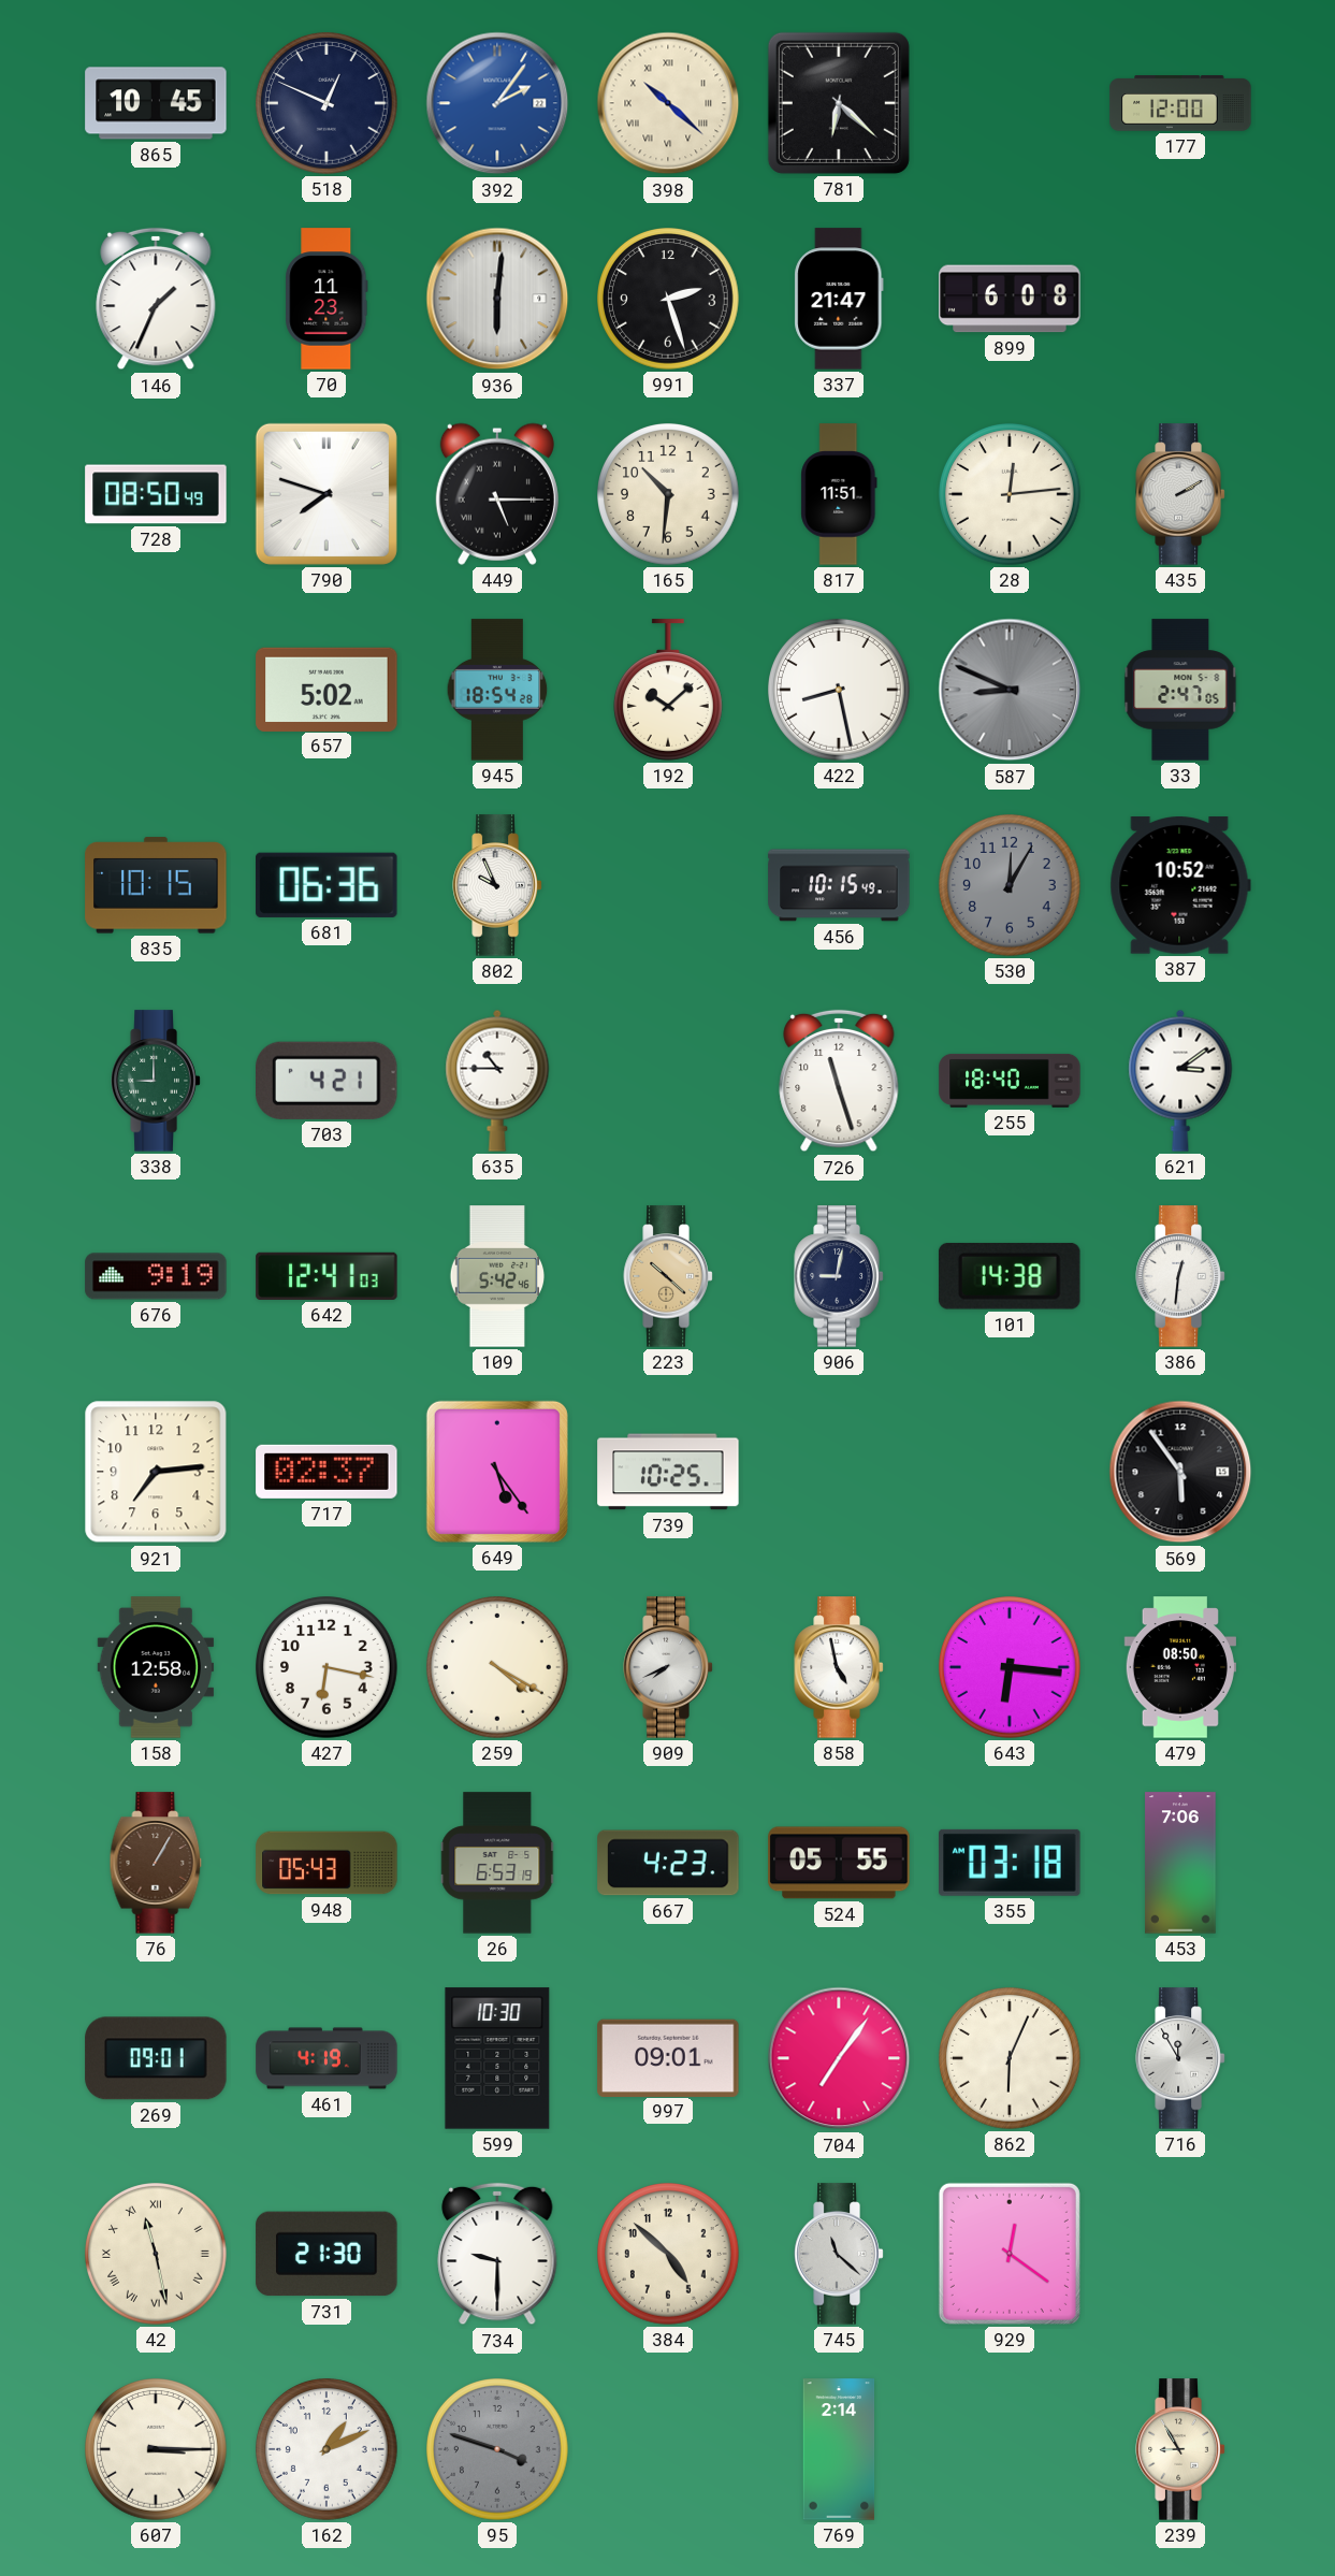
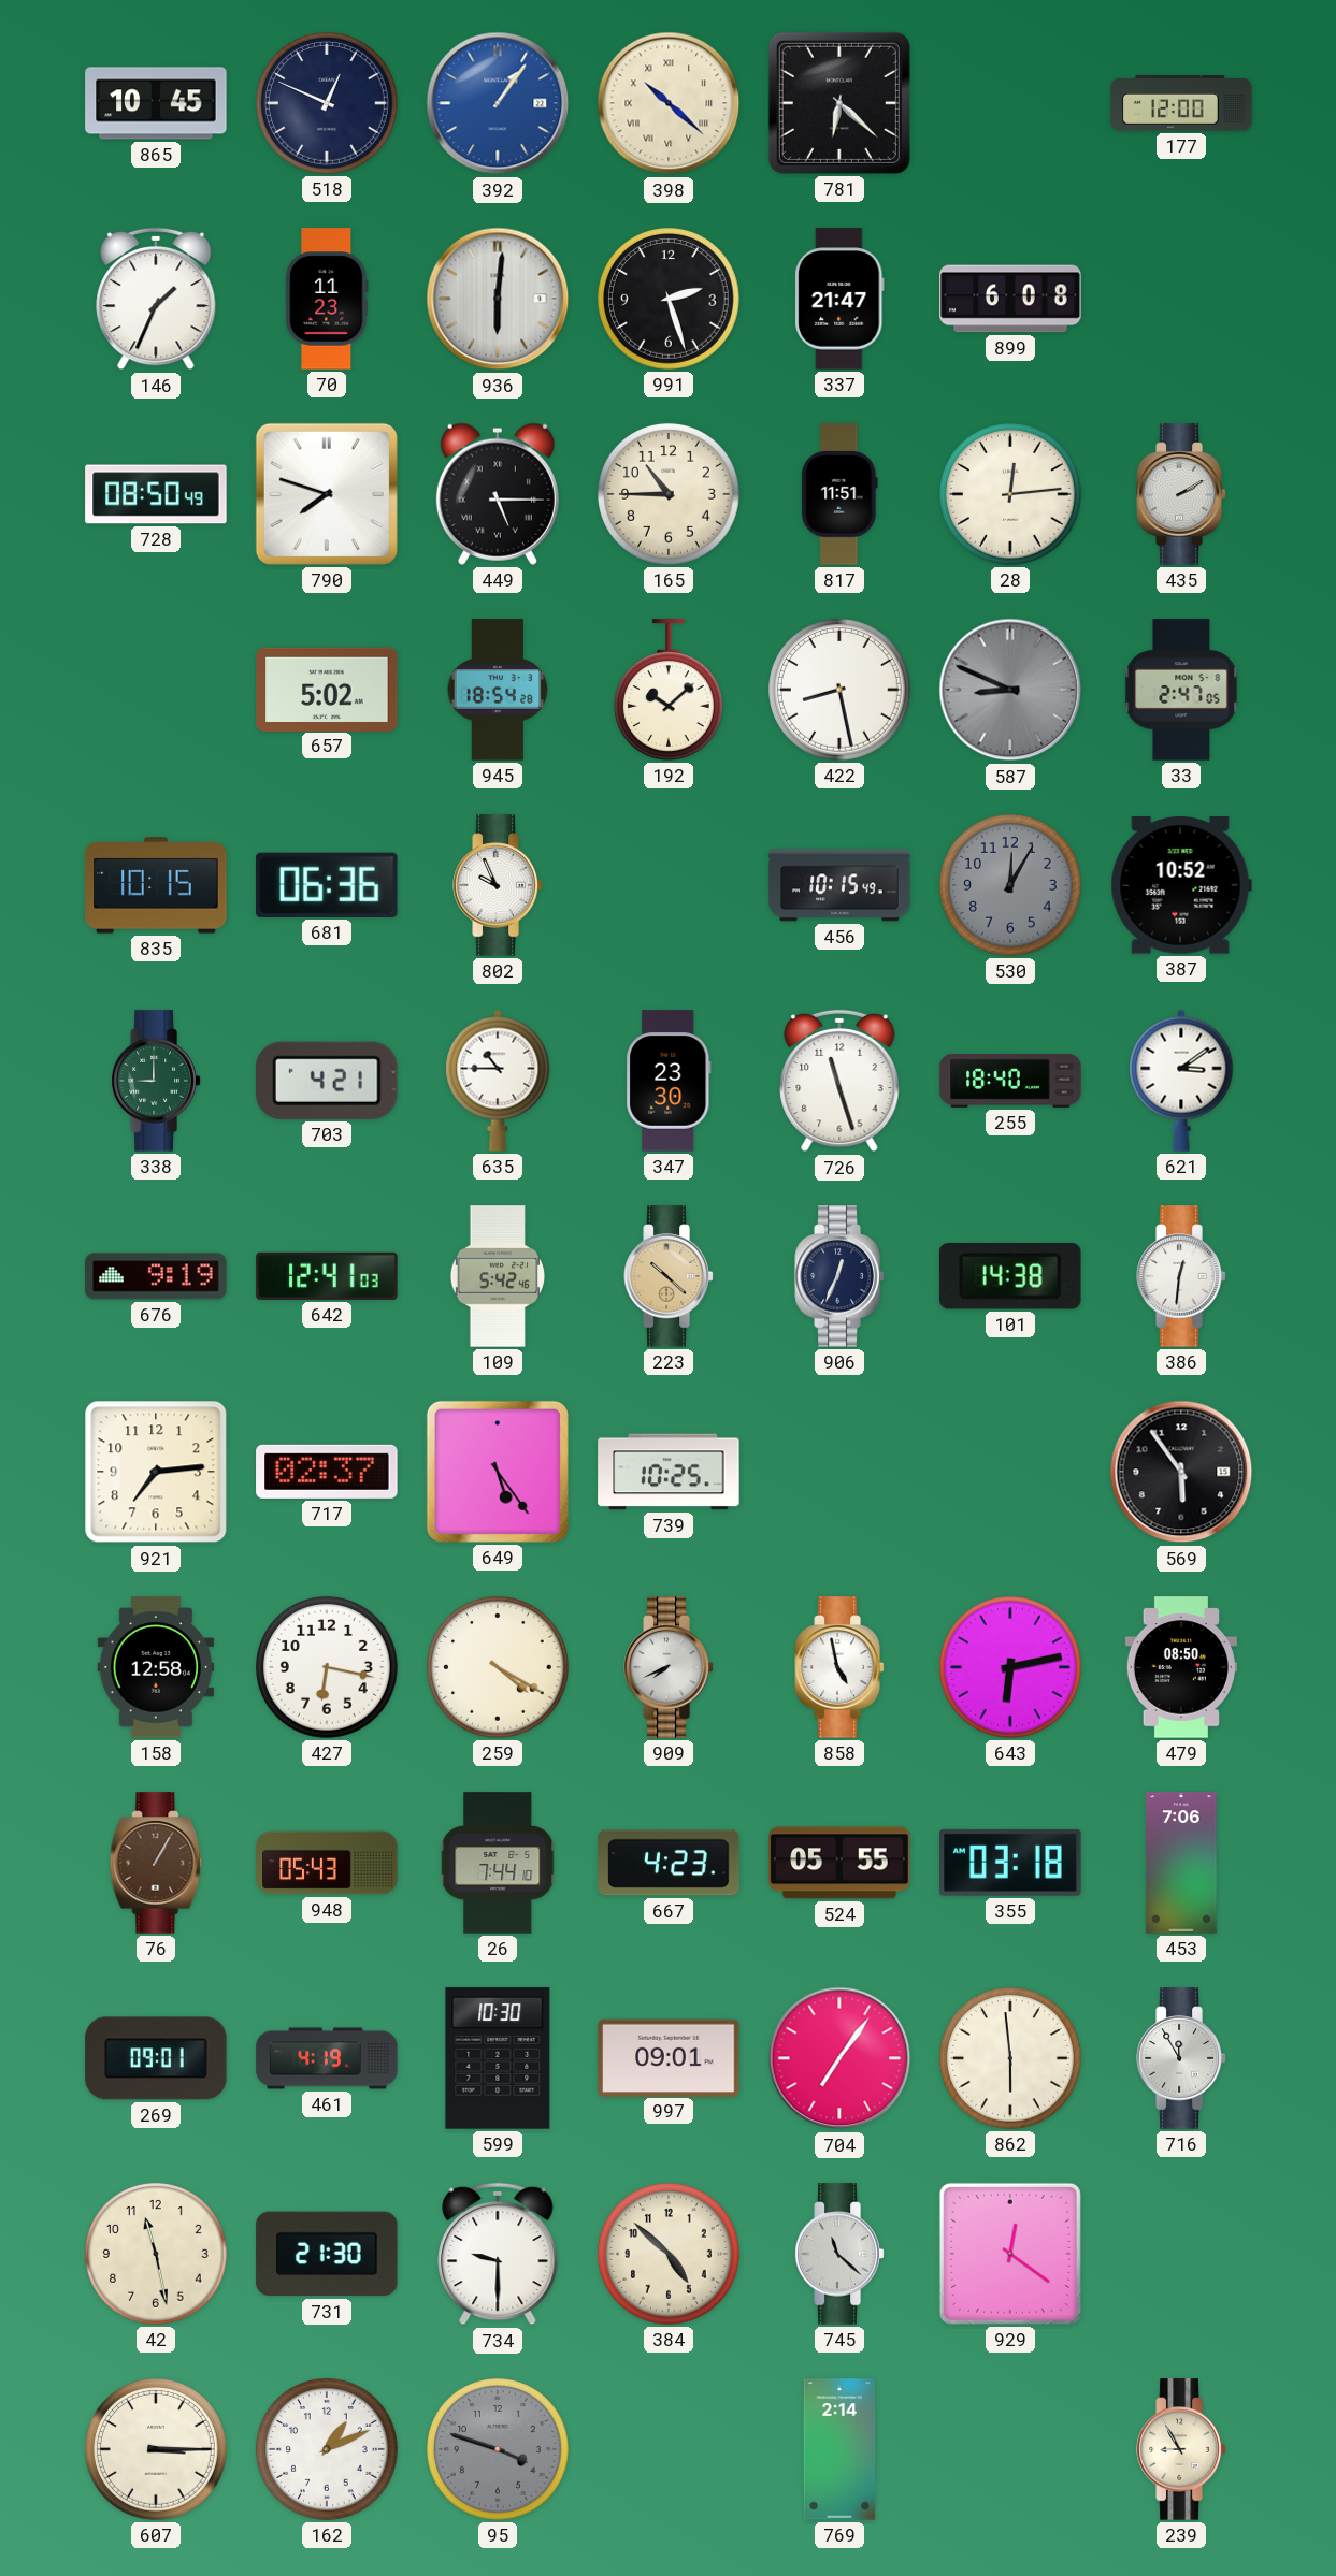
392: 2:06 -> 1:06 (498, 103)
165: 10:31 -> 10:45 (670, 495)
347: none -> 23:30 (669, 1081)
906: 9:02 -> 12:34 (839, 1276)
643: 6:16 -> 6:13 (1011, 1668)
26: 6:53 -> 7:44 (499, 1863)
862: 6:04 -> 5:59 (1011, 2059)
42 numerals: Roman -> Arabic (157, 2255)
